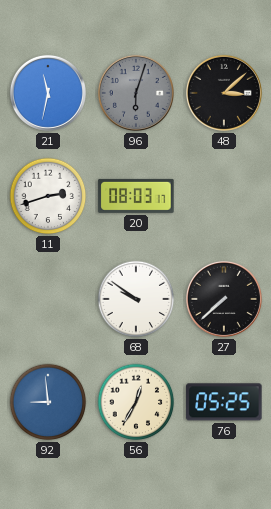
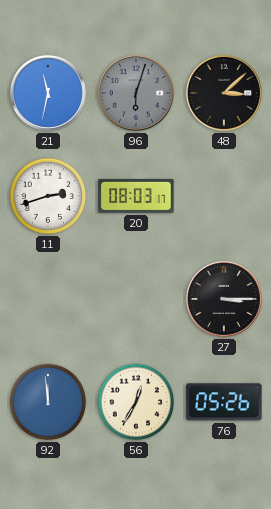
68: 9:51 -> none (136, 299)
27: 7:38 -> 3:15 (224, 299)
92: 8:59 -> 11:59 (48, 402)
76: 05:25 -> 05:26 (224, 402)
